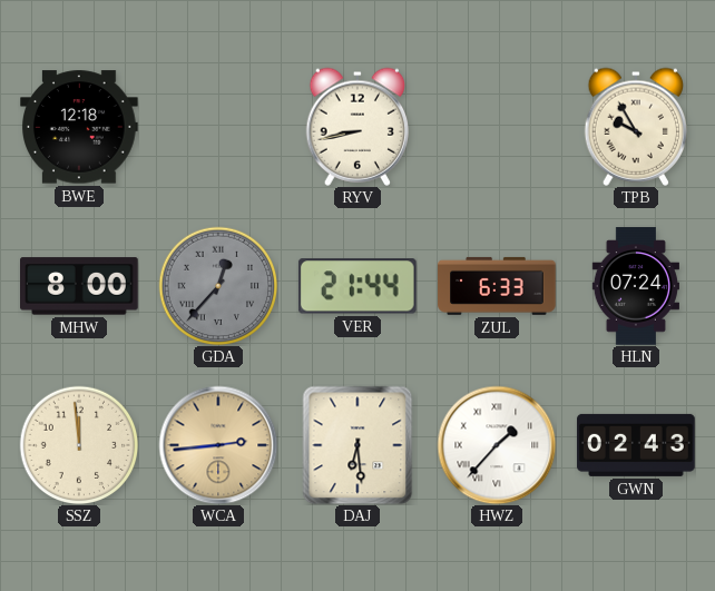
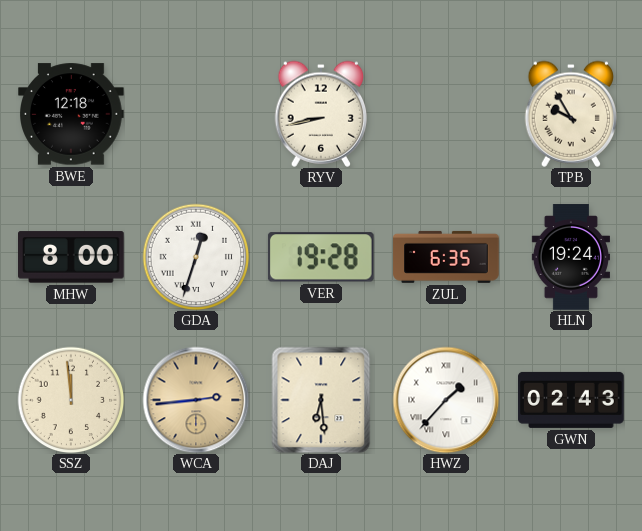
GDA: 12:37 -> 12:33 (196, 257)
GDA dial: grey -> white (196, 257)
VER: 21:44 -> 19:28 (321, 257)
ZUL: 6:33 -> 6:35 (446, 257)
HLN: 07:24 -> 19:24 (570, 257)
